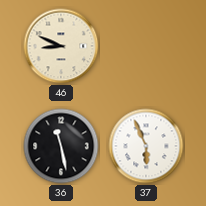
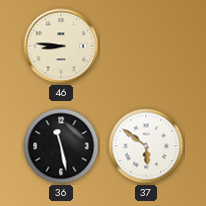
46: 8:49 -> 8:46 (61, 46)
37: 5:56 -> 5:51 (146, 146)
